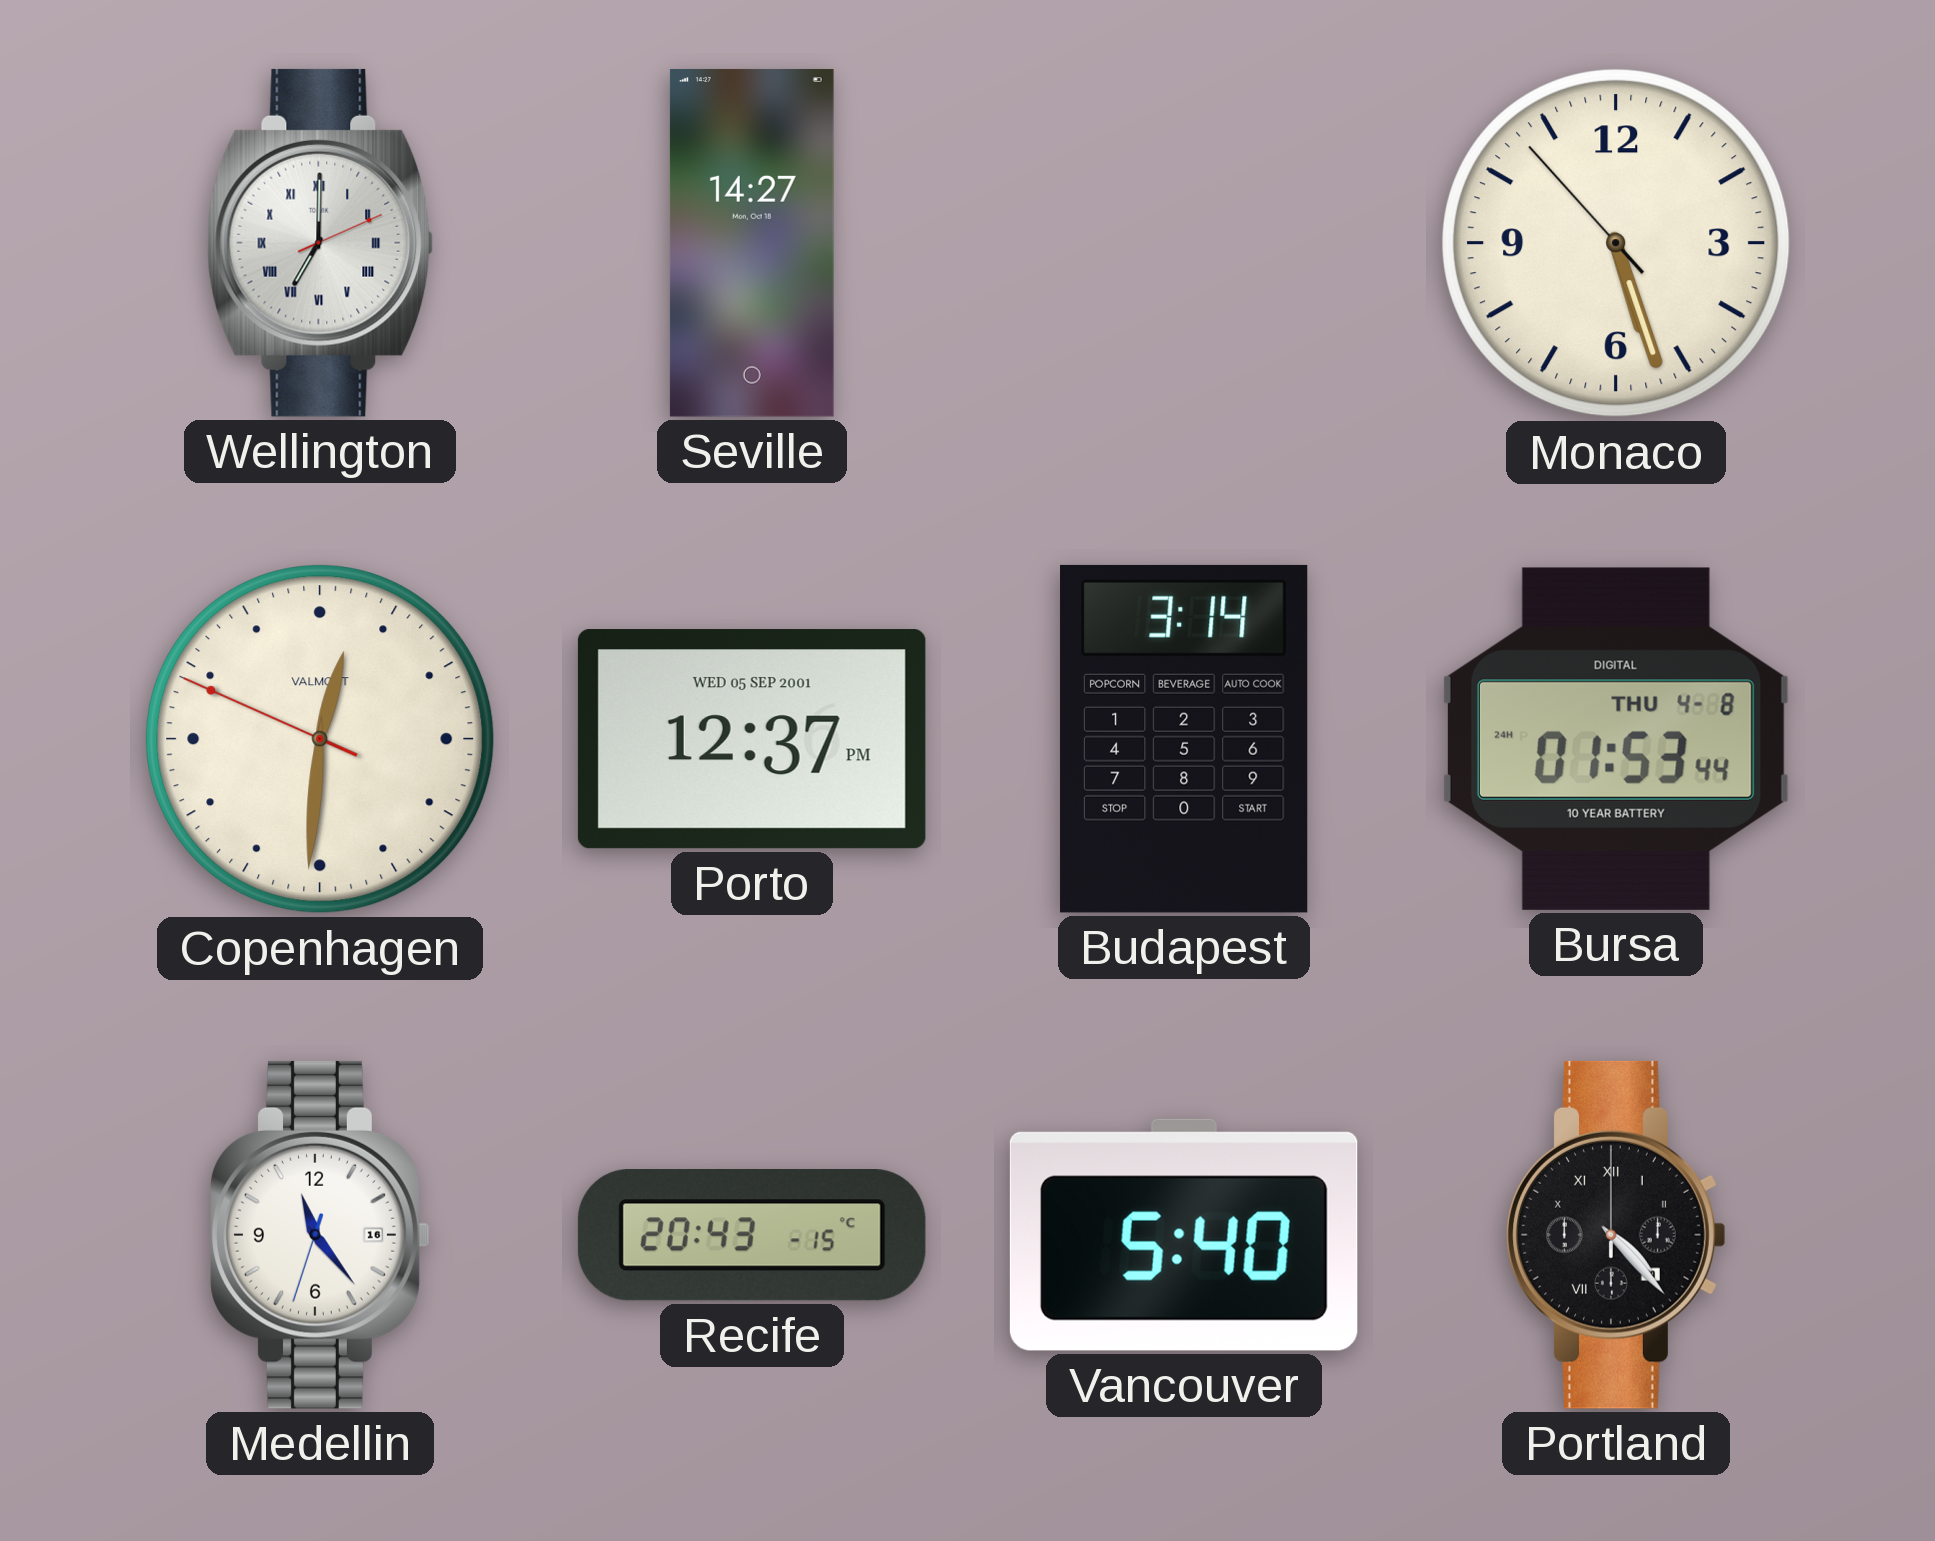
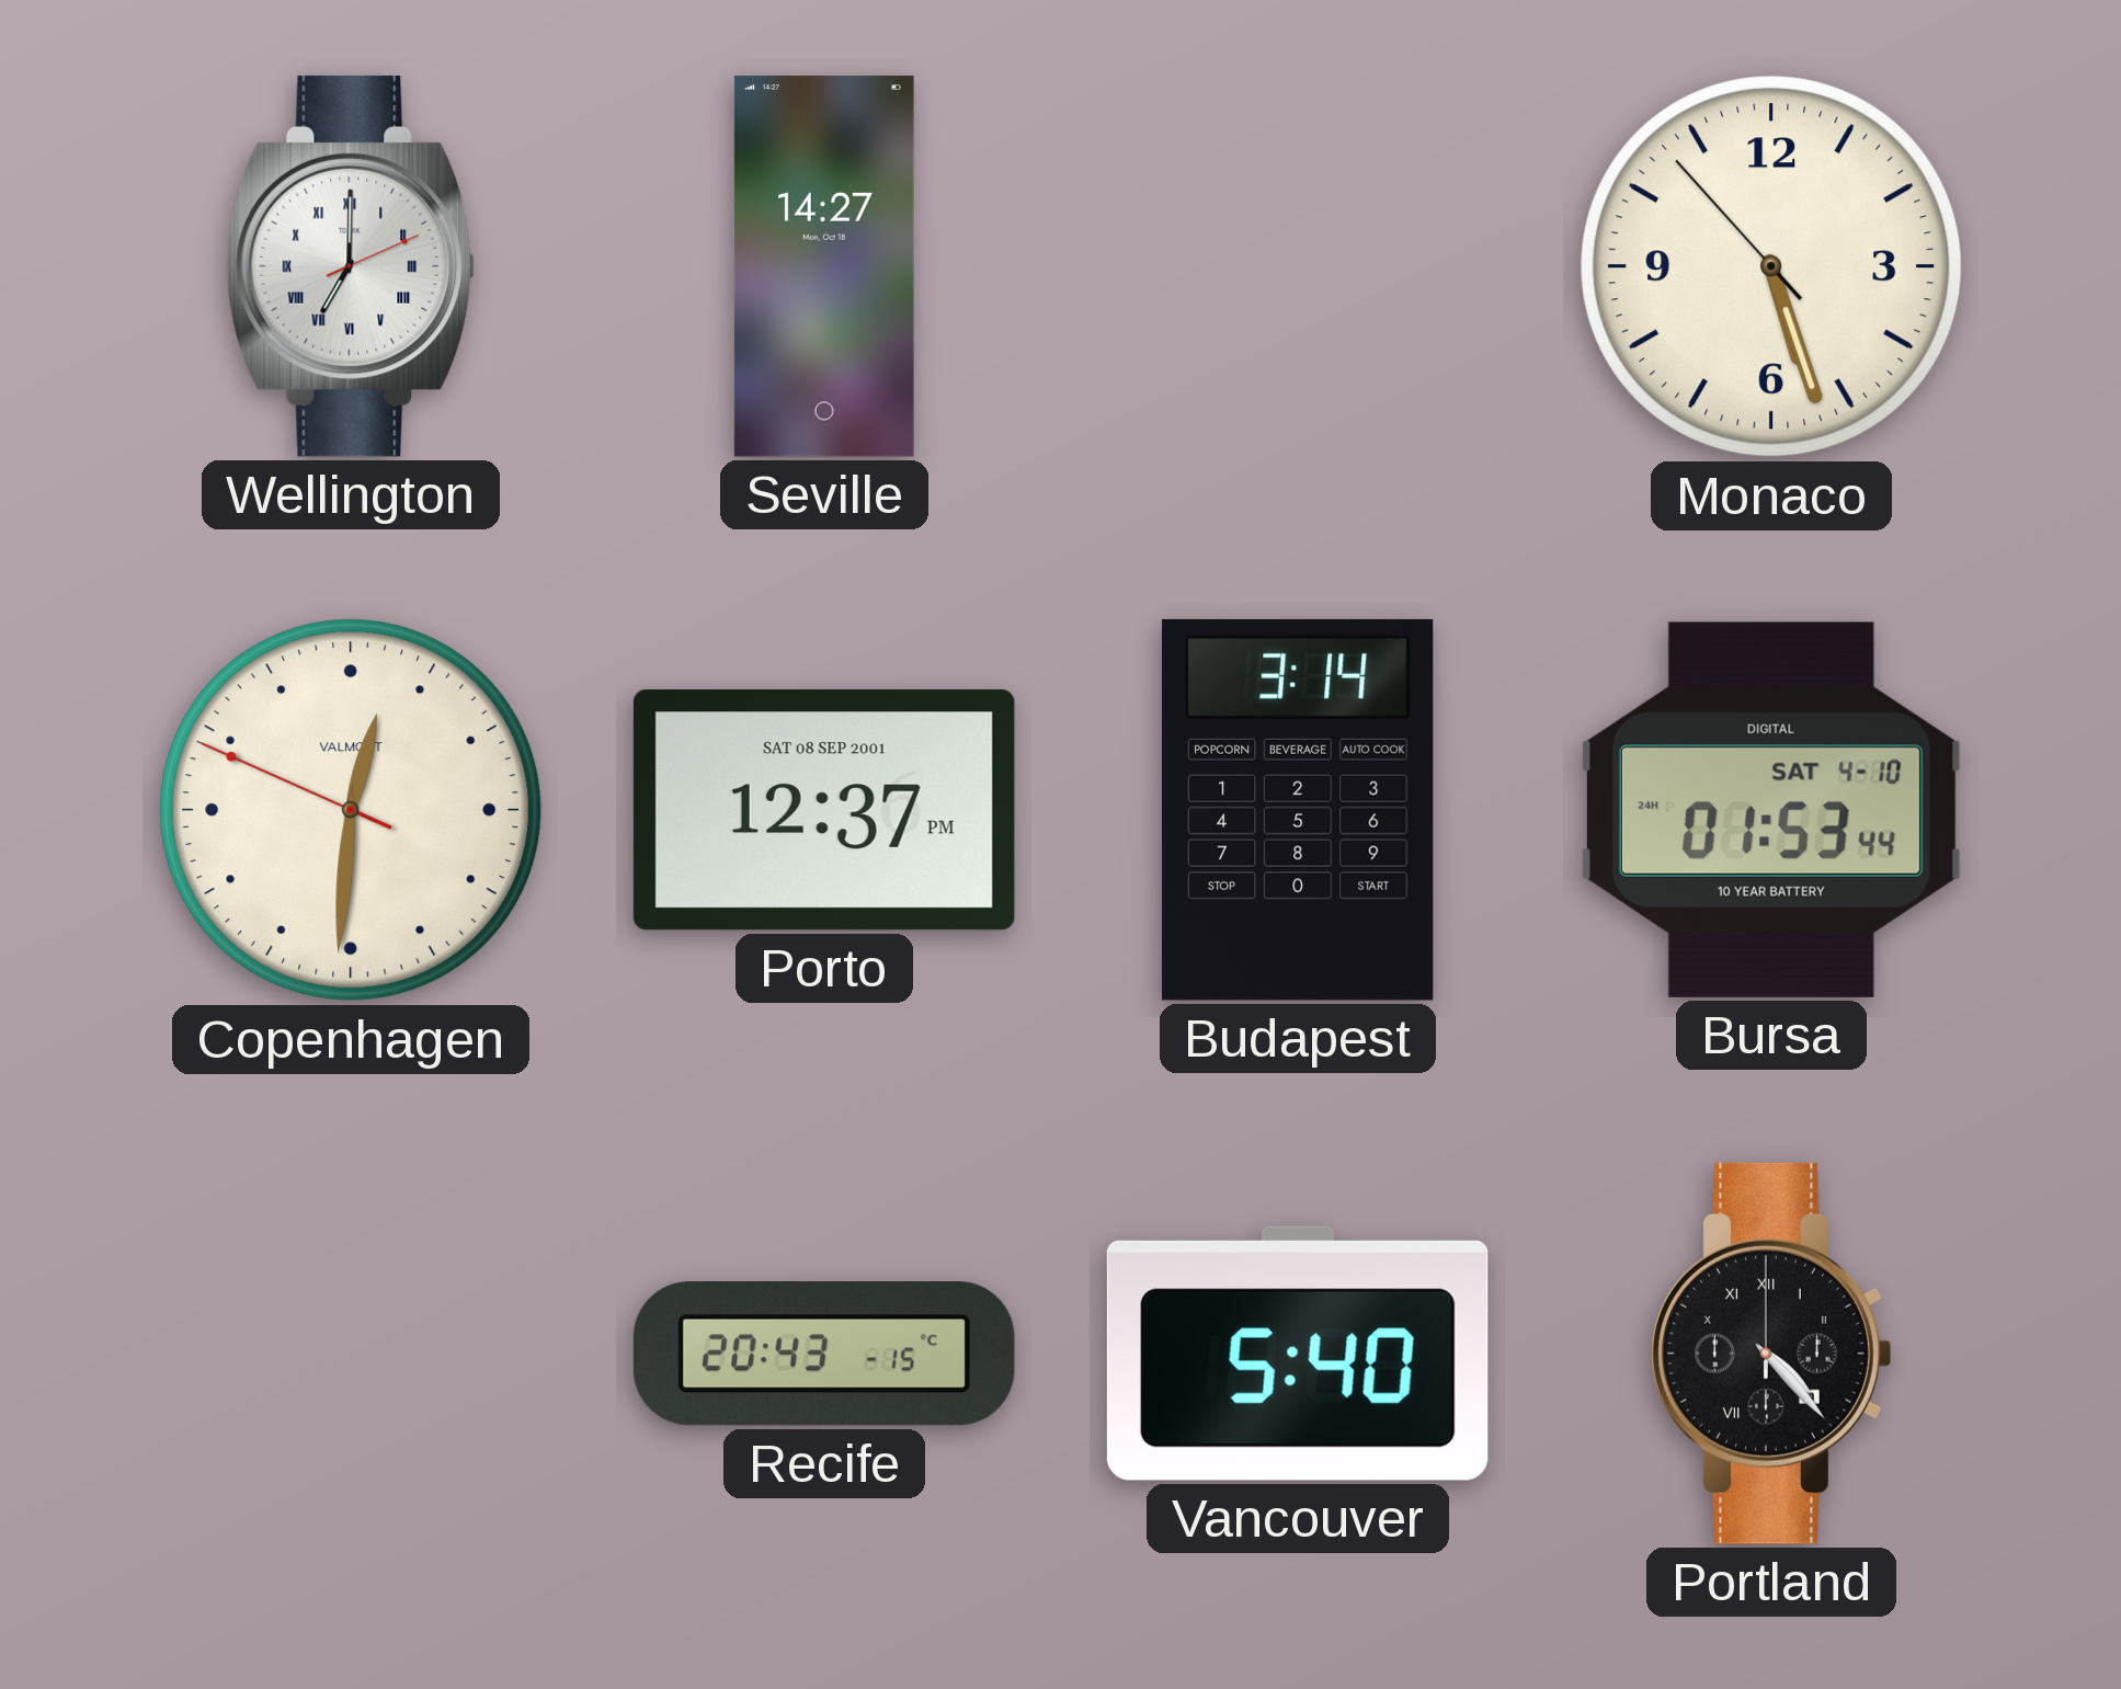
Porto date: WED 05 SEP 2001 -> SAT 08 SEP 2001 (824, 810)
Bursa date: THU 4-8 -> SAT 4-10 (1771, 810)
Medellin: 11:23 -> none (320, 1235)
